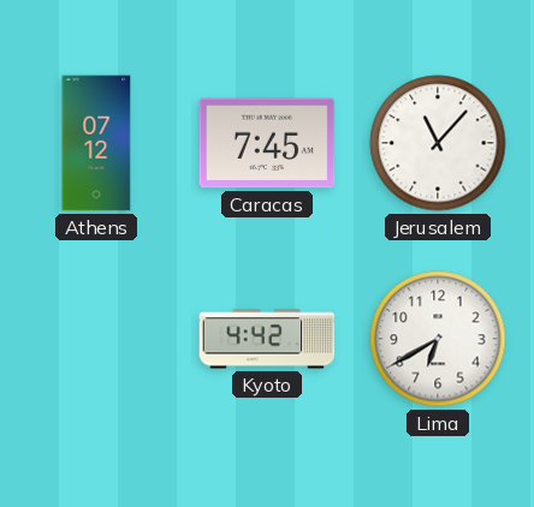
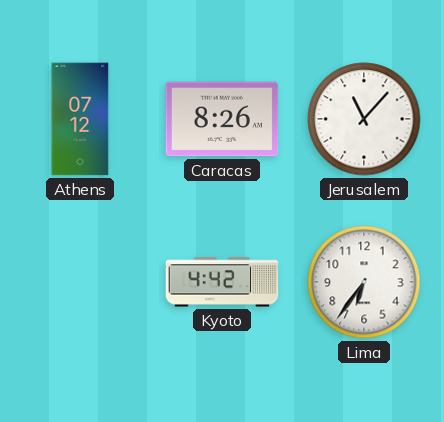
Caracas: 7:45 -> 8:26 (222, 119)
Lima: 6:40 -> 6:36 (364, 282)
